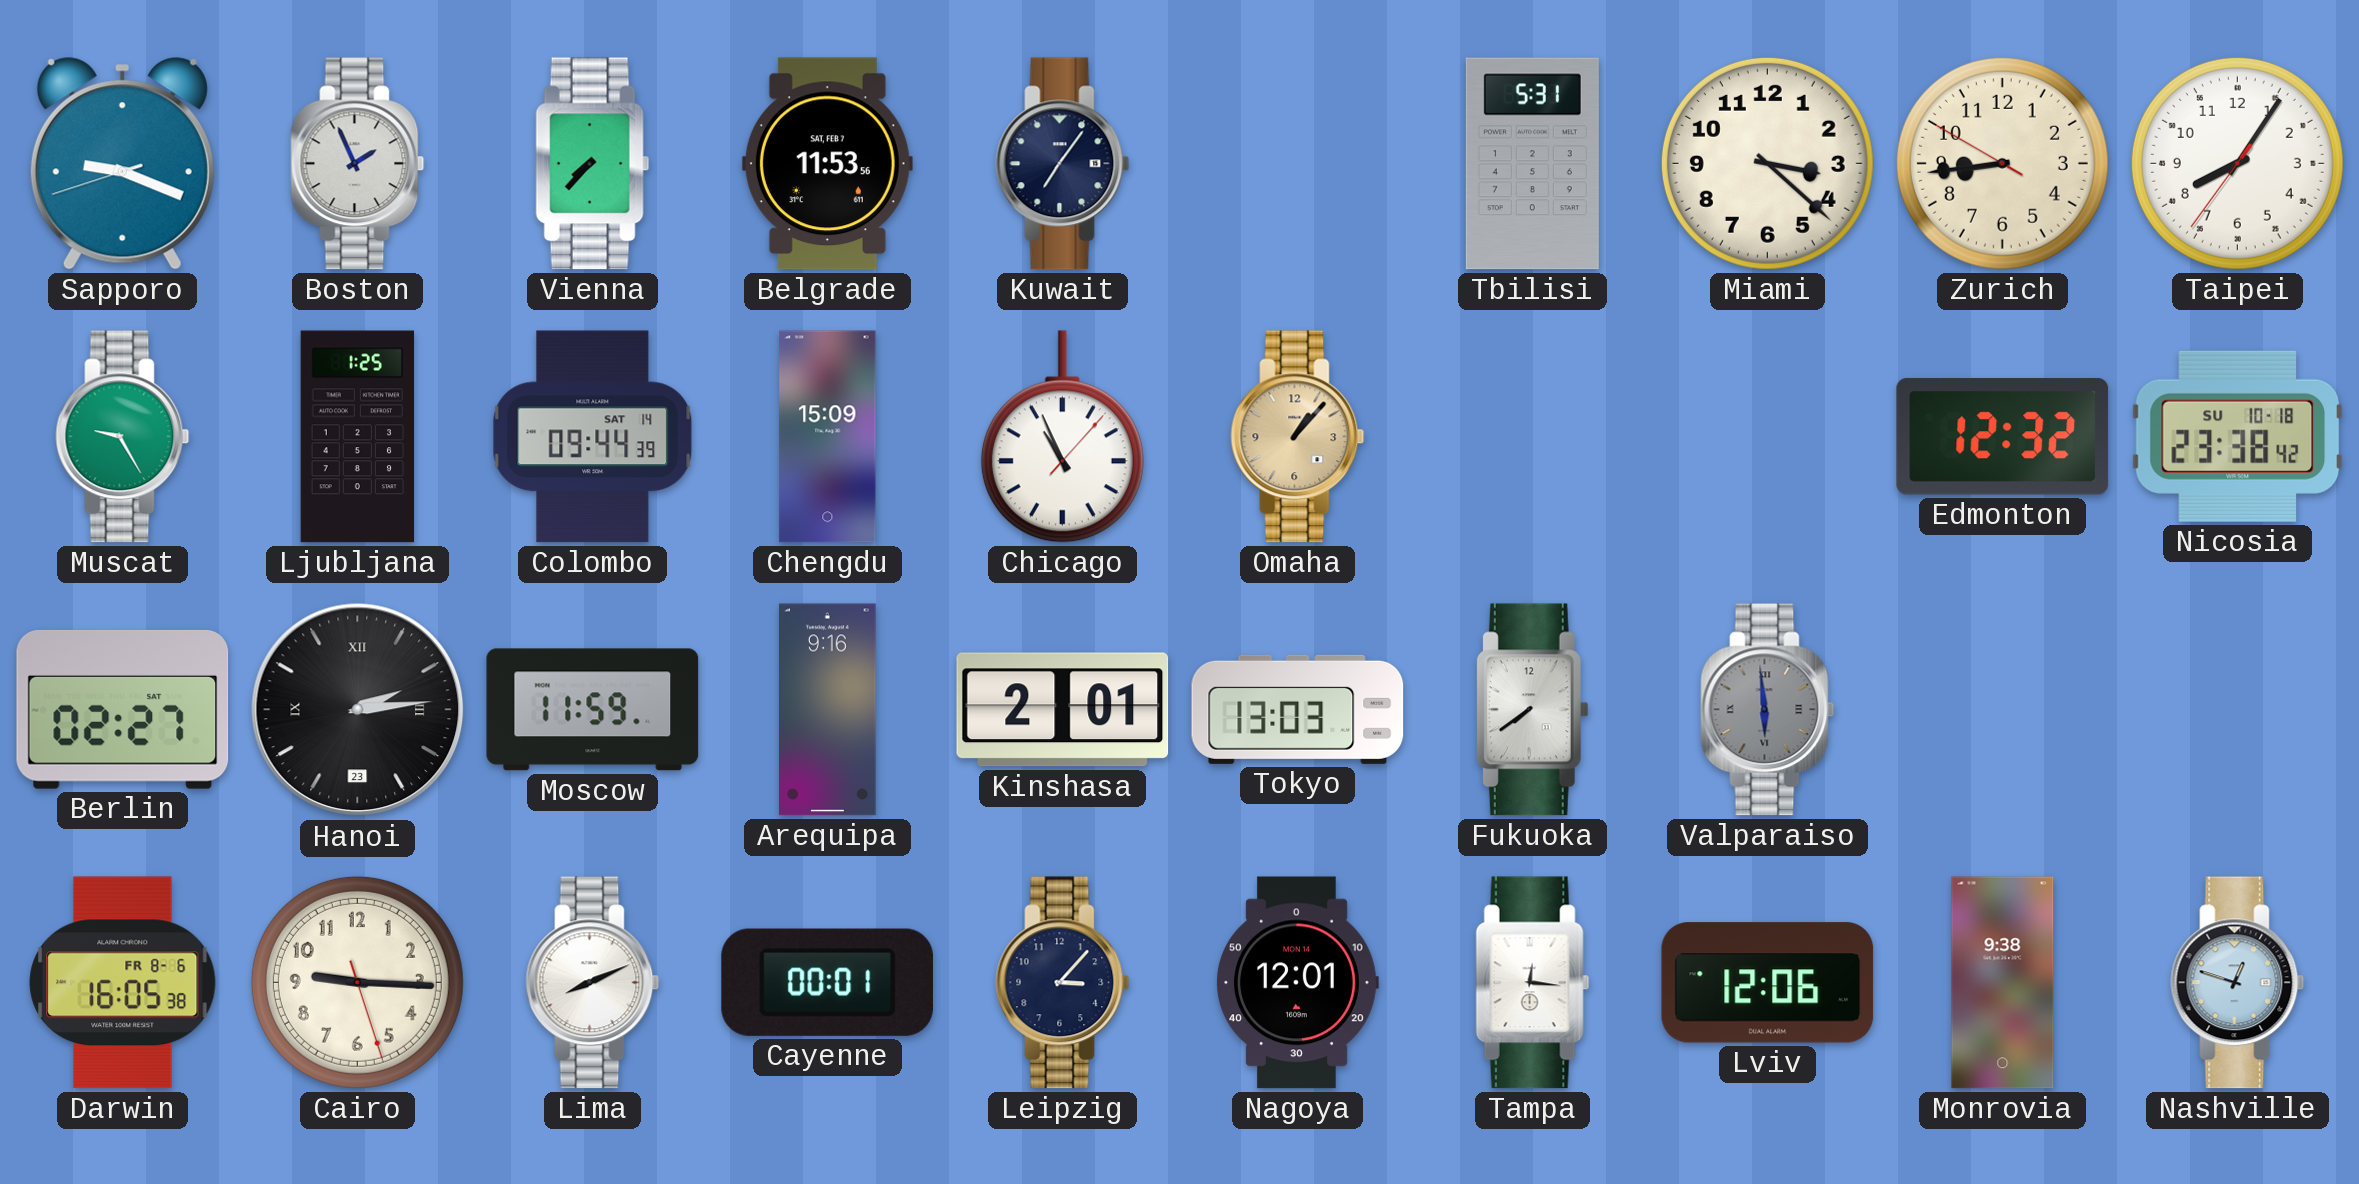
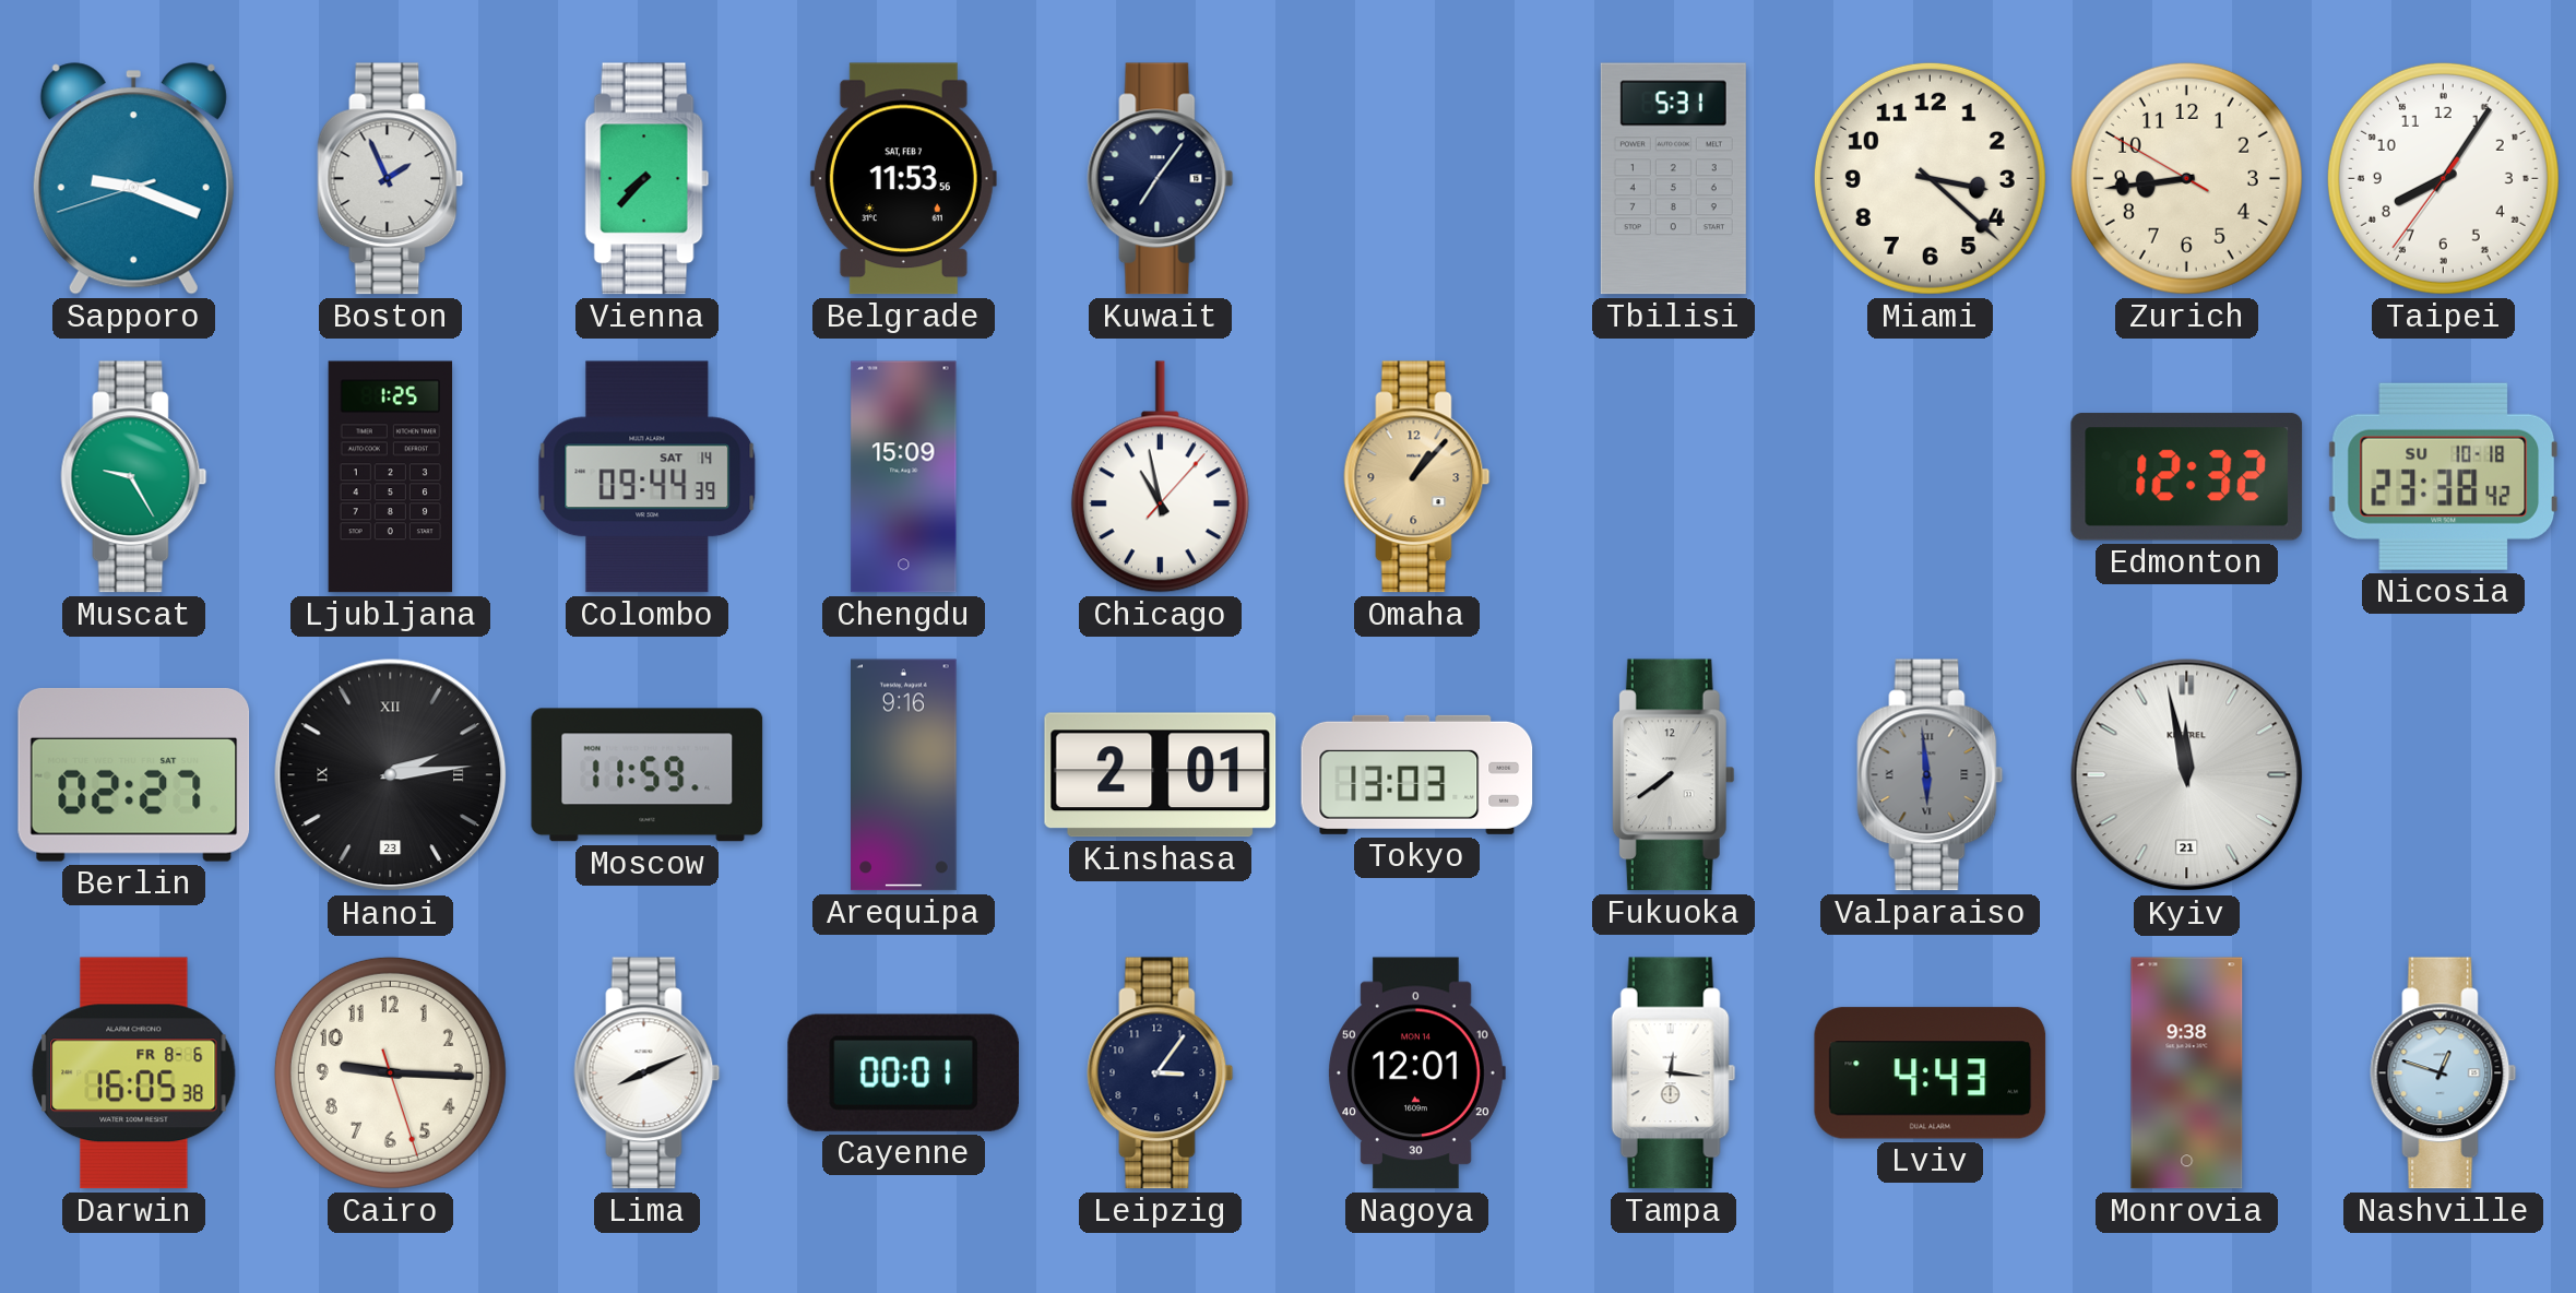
Chicago: 10:56 -> 10:58 (1160, 477)
Kyiv: none -> 11:58 (2187, 775)
Leipzig: 3:07 -> 3:06 (1161, 1073)
Lviv: 12:06 -> 4:43 (1931, 1073)
